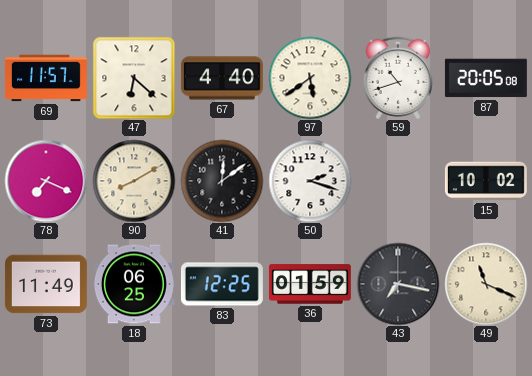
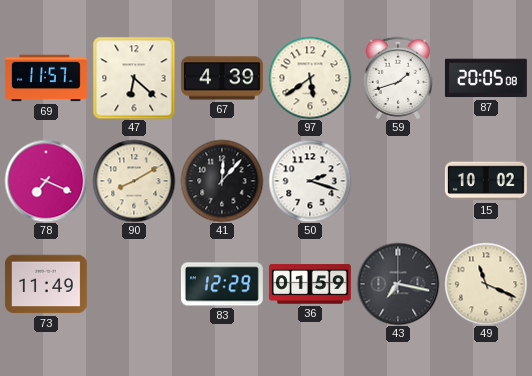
67: 4:40 -> 4:39 (222, 78)
59: 10:42 -> 1:42 (397, 77)
41: 12:09 -> 12:07 (222, 181)
18: 06:25 -> none (134, 284)
83: 12:25 -> 12:29 (222, 284)
